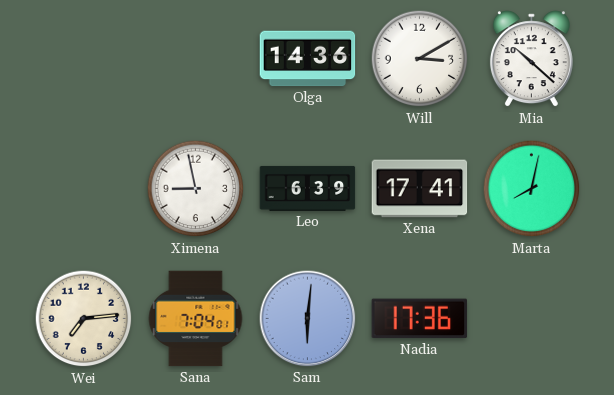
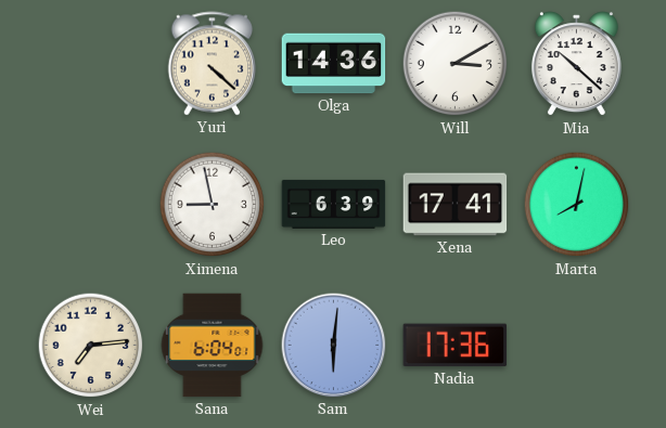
Yuri: none -> 4:22 (213, 64)
Sana: 7:04 -> 6:04 (213, 346)
